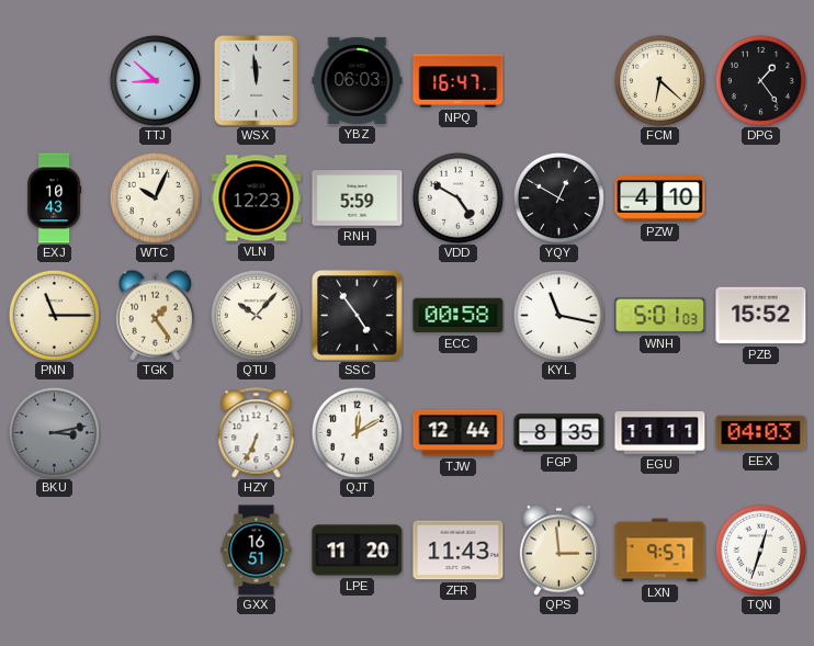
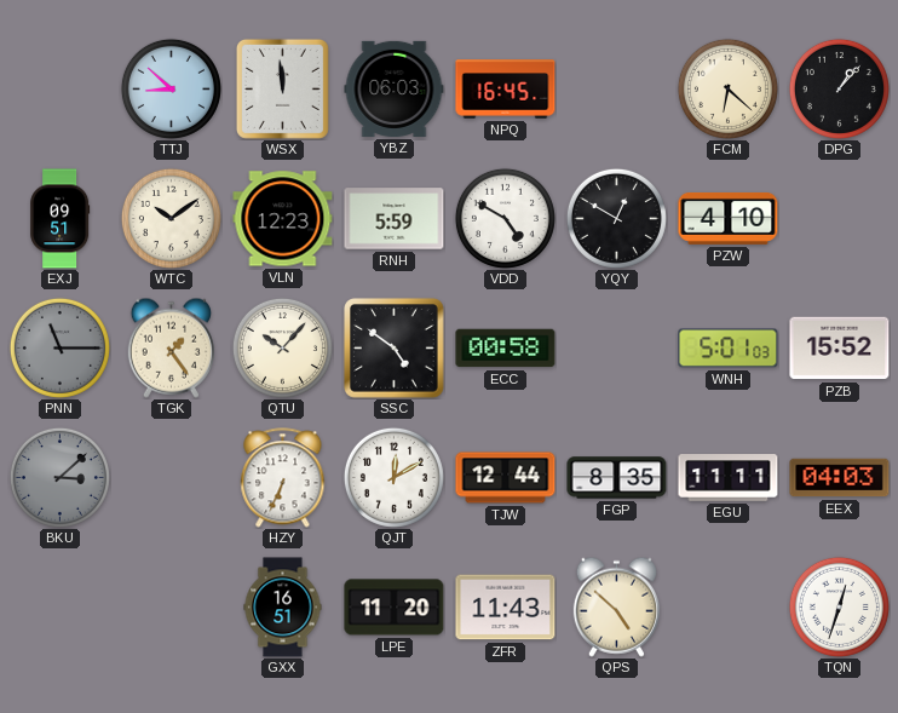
NPQ: 16:47 -> 16:45 (506, 90)
DPG: 1:24 -> 1:07 (839, 88)
EXJ: 10:43 -> 09:51 (61, 219)
WTC: 10:04 -> 10:09 (171, 218)
PNN dial: cream -> grey (59, 347)
SSC: 4:54 -> 4:51 (395, 349)
KYL: 11:17 -> none (558, 315)
BKU: 3:13 -> 3:08 (59, 477)
QPS: 2:59 -> 4:52 (616, 606)
LXN: 9:57 -> none (660, 551)
